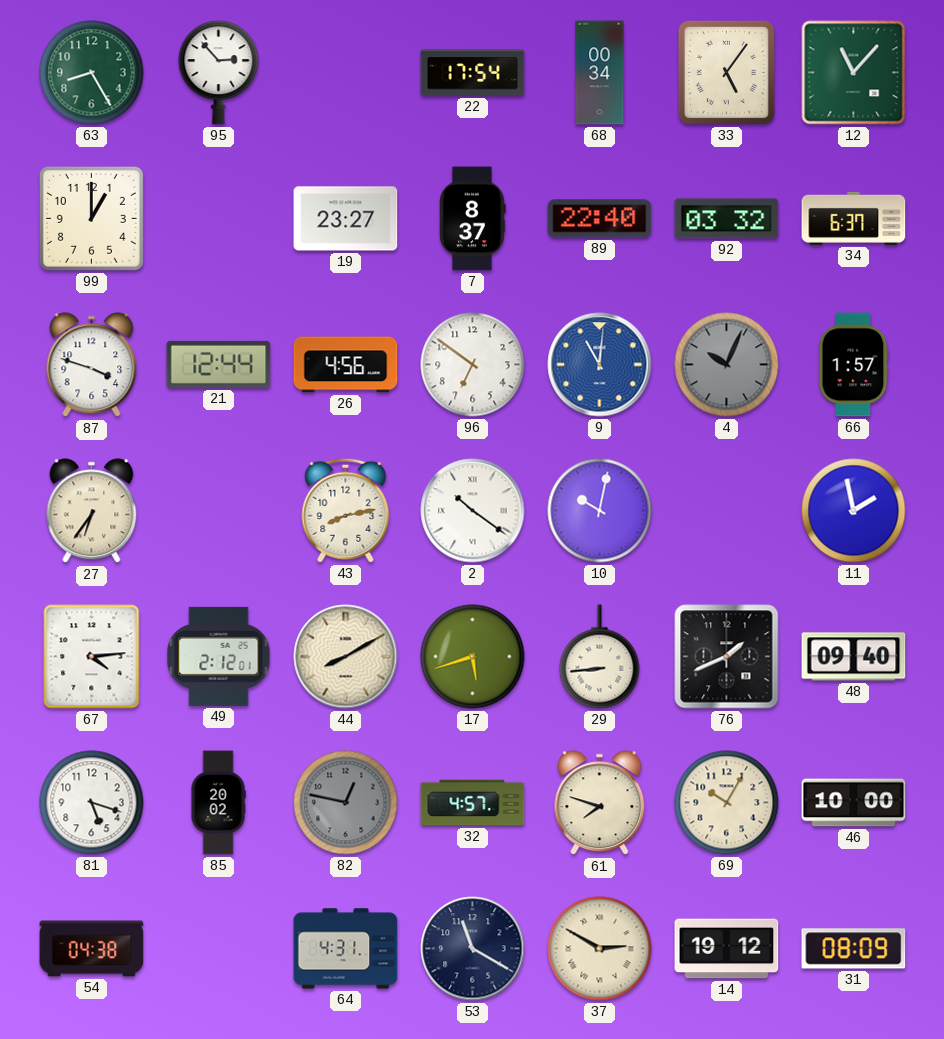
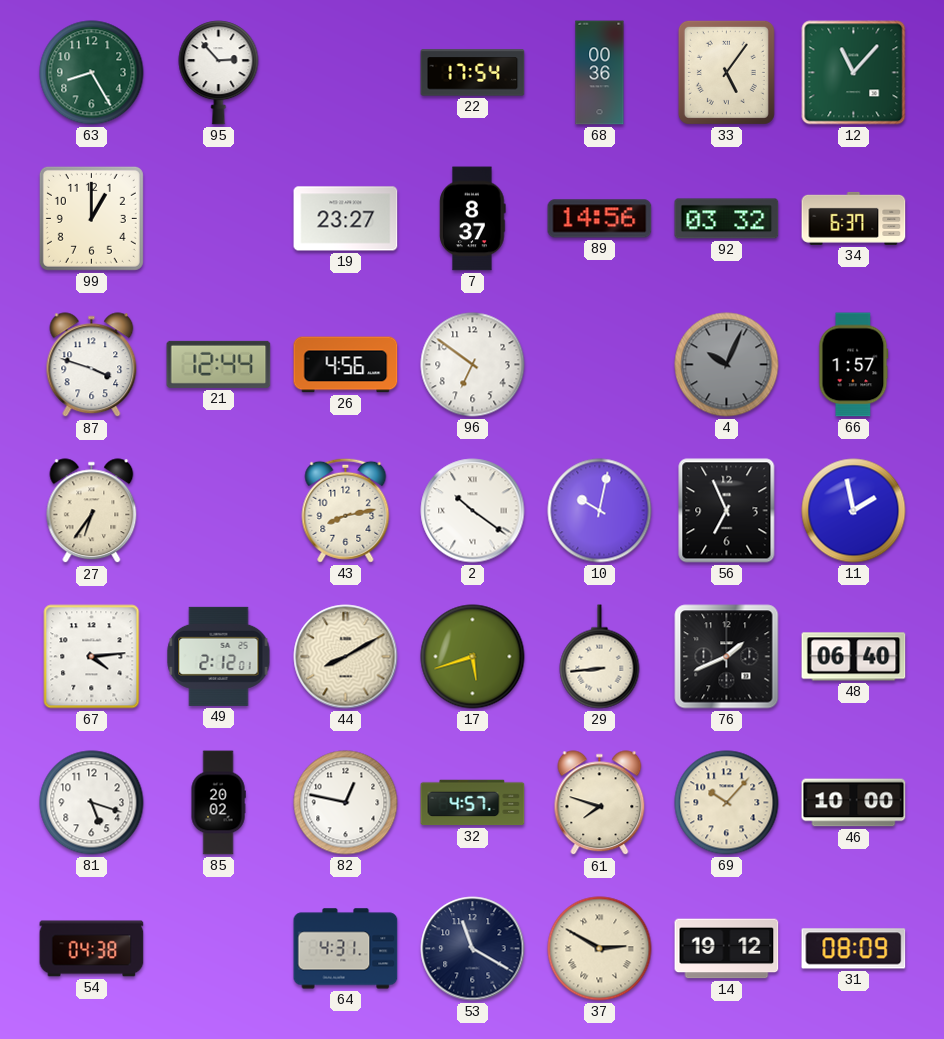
68: 00:34 -> 00:36 (600, 73)
89: 22:40 -> 14:56 (600, 219)
9: 11:01 -> none (600, 365)
56: none -> 6:56 (727, 511)
48: 09:40 -> 06:40 (854, 657)
82 dial: grey -> white (346, 803)
69: 10:05 -> 10:07 (727, 803)
